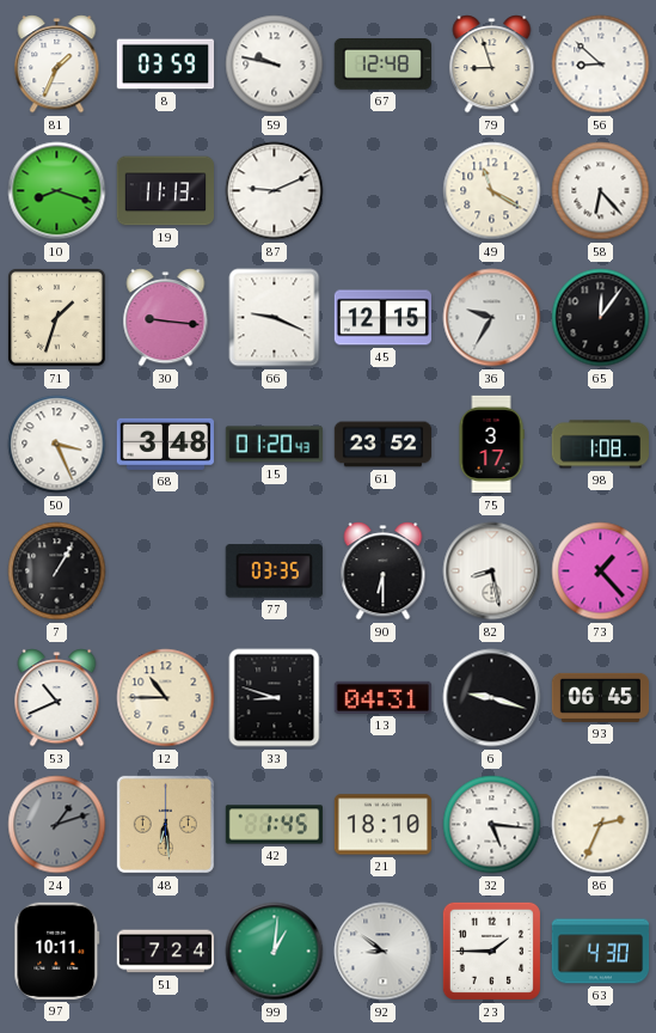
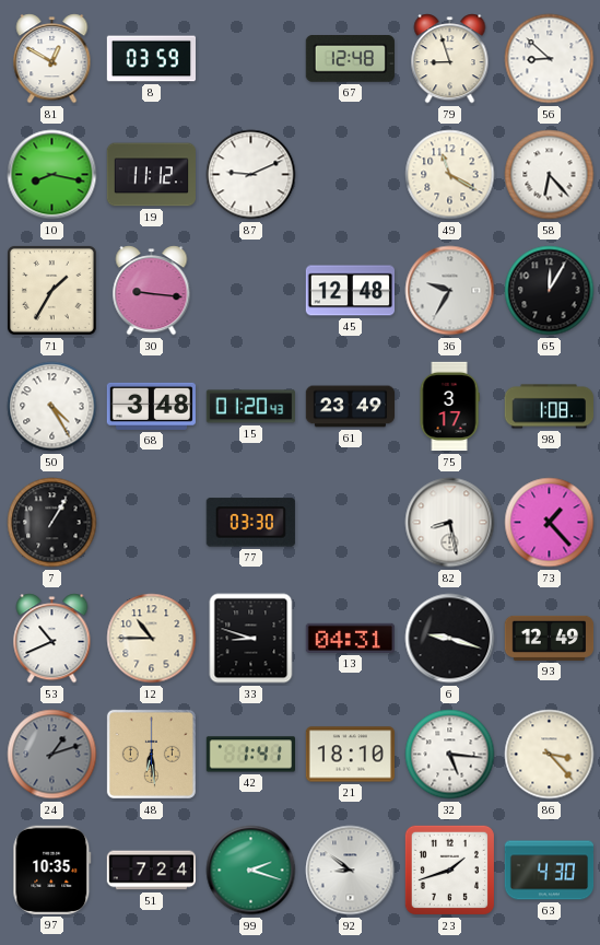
81: 1:34 -> 12:50 (52, 59)
59: 9:47 -> none (275, 65)
10: 8:18 -> 8:17 (52, 175)
19: 11:13 -> 11:12 (151, 175)
71: 1:33 -> 1:35 (51, 290)
66: 9:19 -> none (275, 318)
45: 12:15 -> 12:48 (350, 291)
65: 12:06 -> 12:05 (550, 291)
50: 3:26 -> 4:25 (52, 407)
61: 23:52 -> 23:49 (351, 407)
77: 03:35 -> 03:30 (250, 523)
90: 6:30 -> none (384, 571)
93: 06:45 -> 12:49 (550, 638)
42: 1:45 -> 1:41 (250, 755)
86: 2:34 -> 3:23 (550, 755)
97: 10:11 -> 10:35 (52, 870)
99: 1:01 -> 2:18 (251, 871)
23: 1:45 -> 1:42 (449, 870)
